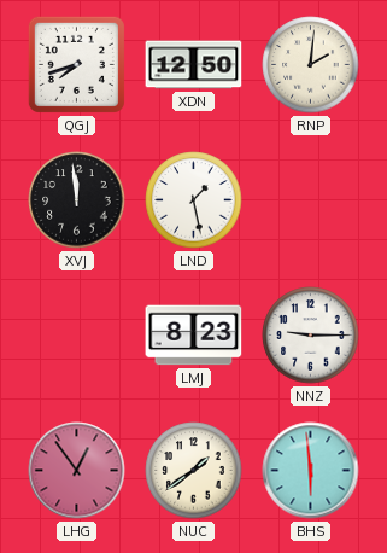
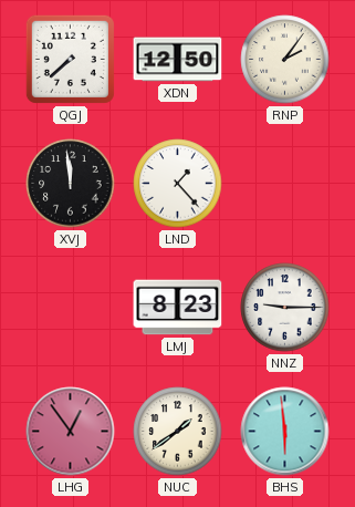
QGJ: 7:42 -> 7:38 (70, 59)
RNP: 2:01 -> 2:06 (285, 60)
LND: 1:28 -> 1:23 (178, 184)
